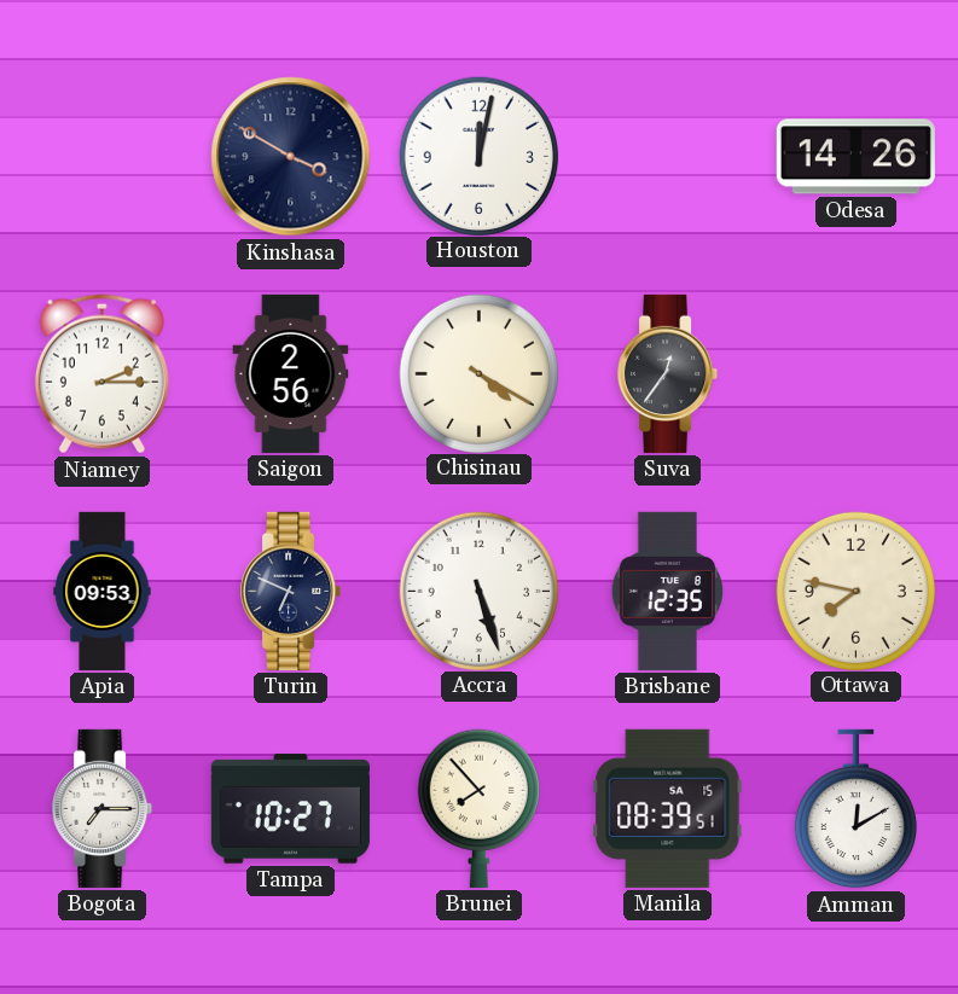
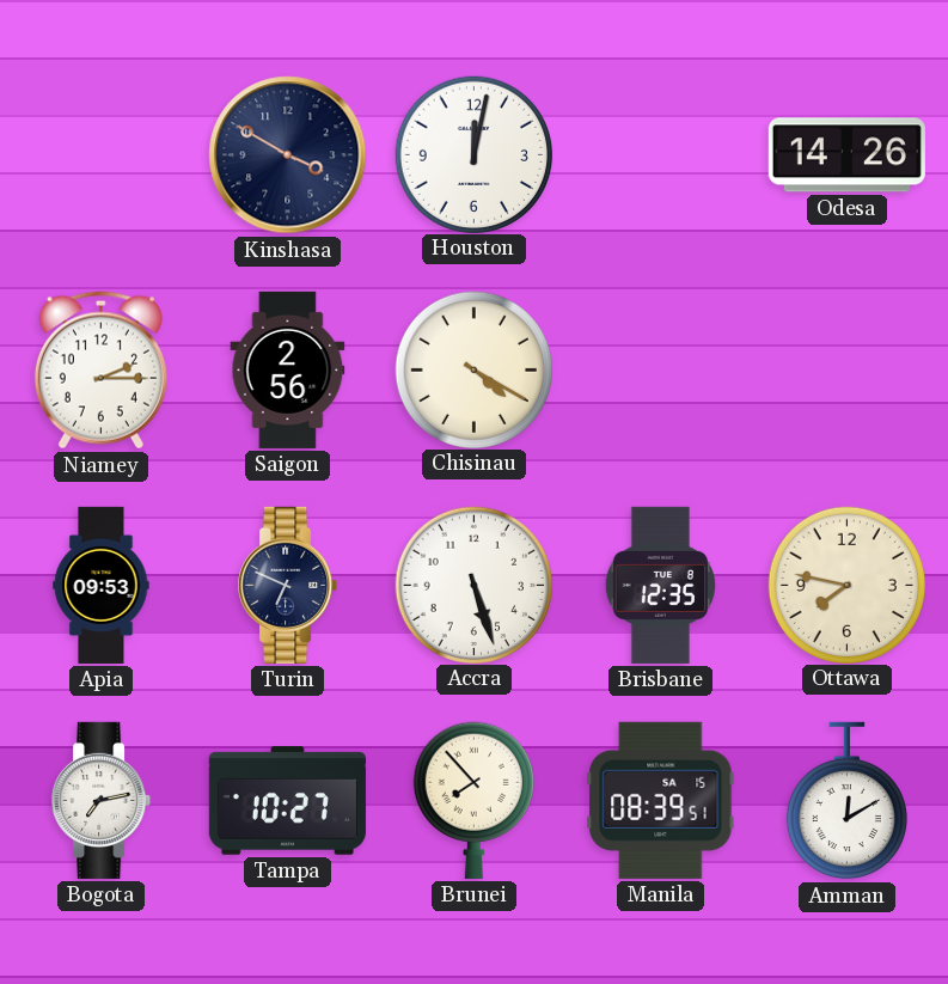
Suva: 12:36 -> none (668, 373)
Bogota: 7:15 -> 7:13 (102, 800)
